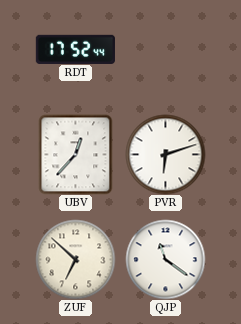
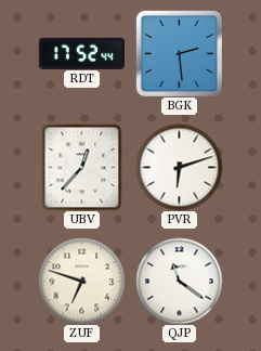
BGK: none -> 2:29 (179, 53)
ZUF: 6:52 -> 6:48 (81, 281)
